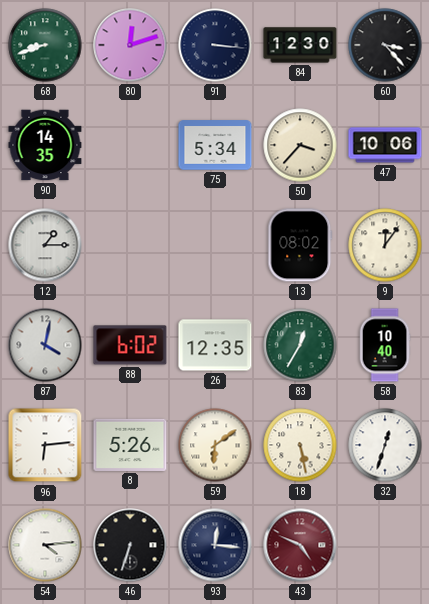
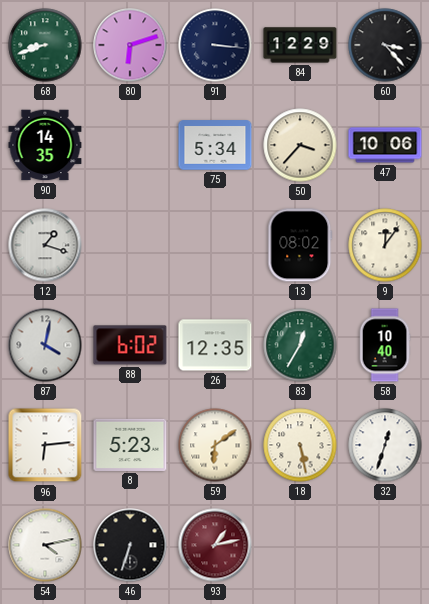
80: 12:12 -> 6:12 (130, 45)
84: 12:30 -> 12:29 (300, 45)
12: 1:15 -> 1:18 (45, 245)
8: 5:26 -> 5:23 (130, 445)
54: 4:14 -> 4:13 (45, 545)
93: 12:16 -> 1:13 (215, 545)
93 dial: navy -> burgundy (215, 545)
43: 4:49 -> none (300, 545)
